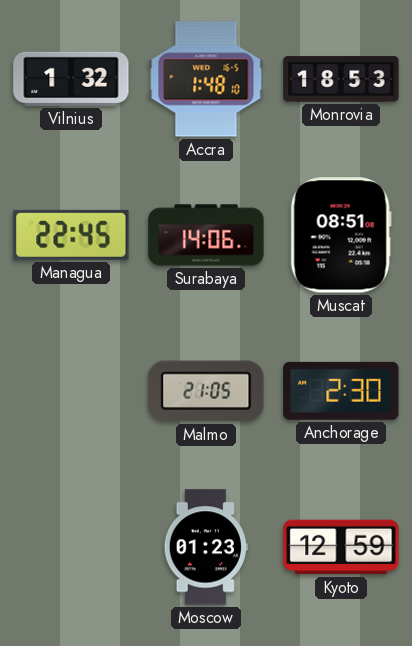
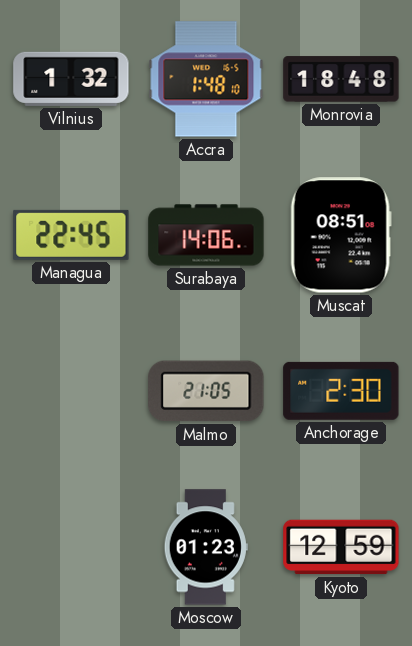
Monrovia: 18:53 -> 18:48 (341, 79)
